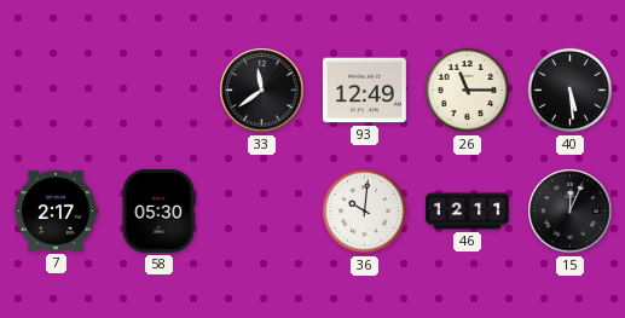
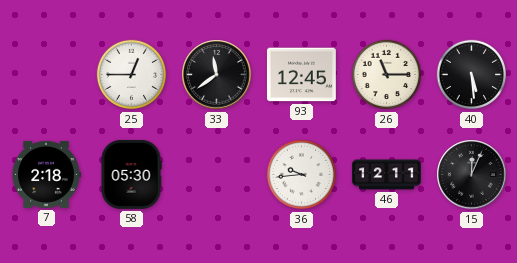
25: none -> 12:45 (132, 75)
93: 12:49 -> 12:45 (301, 75)
7: 2:17 -> 2:18 (46, 174)
36: 10:01 -> 9:44 (302, 175)
